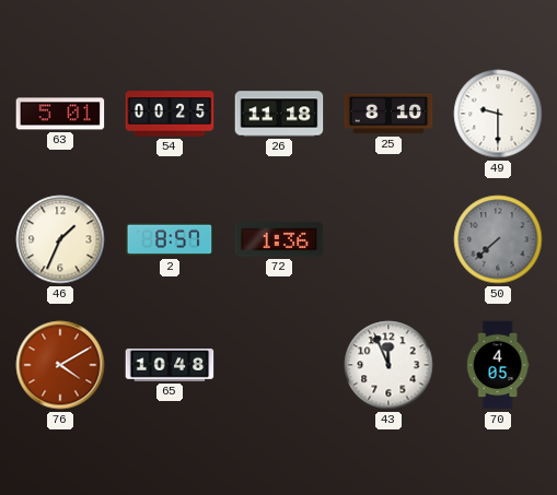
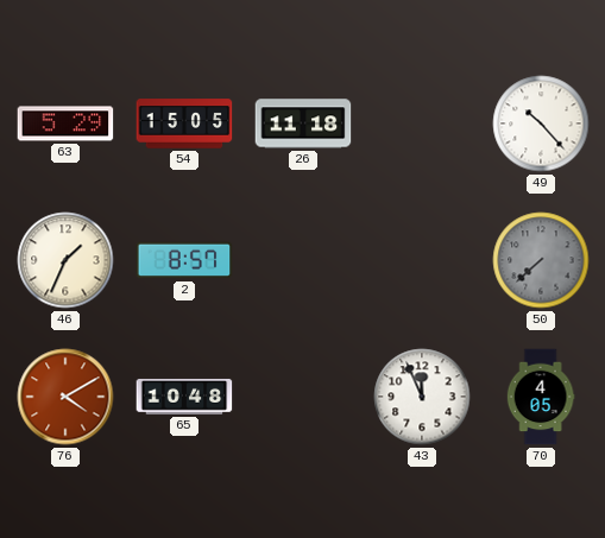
63: 5:01 -> 5:29 (65, 124)
54: 00:25 -> 15:05 (184, 124)
25: 8:10 -> none (388, 114)
49: 9:30 -> 10:23 (541, 124)
72: 1:36 -> none (279, 239)
